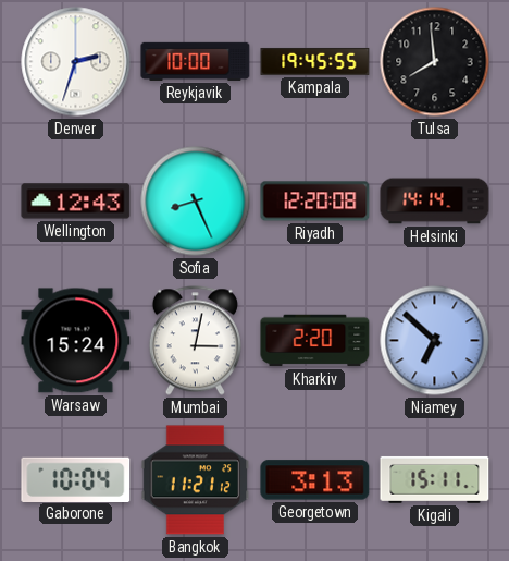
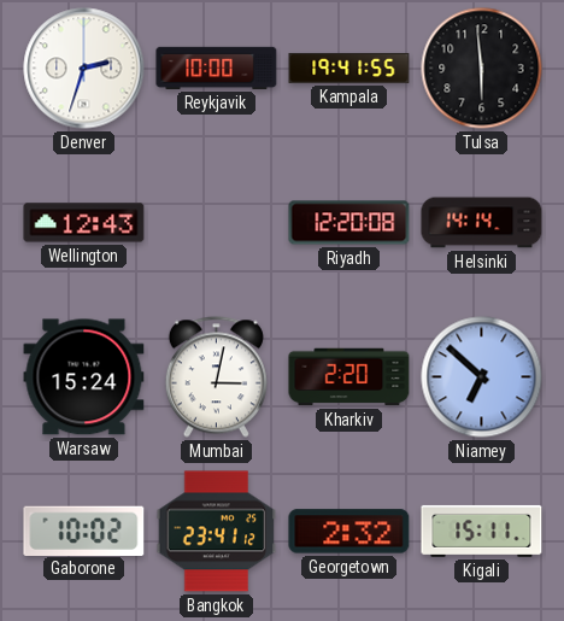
Kampala: 19:45 -> 19:41 (349, 68)
Tulsa: 7:59 -> 5:59 (482, 69)
Sofia: 8:26 -> none (196, 202)
Gaborone: 10:04 -> 10:02 (84, 531)
Bangkok: 11:21 -> 23:41 (217, 532)
Georgetown: 3:13 -> 2:32 (349, 532)
